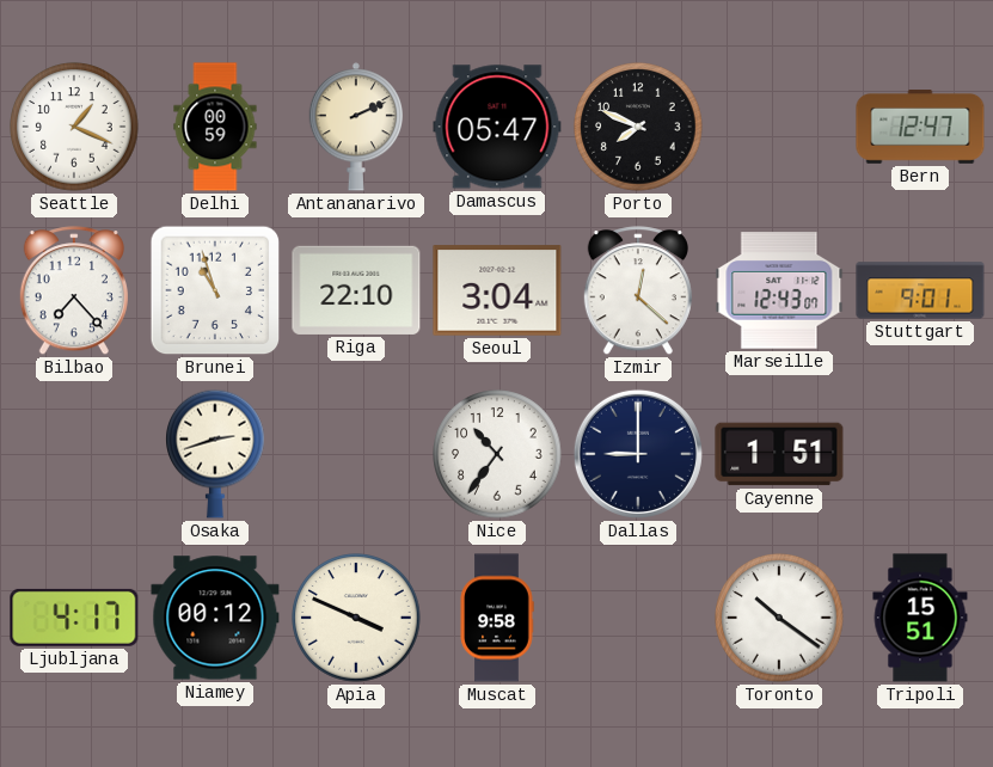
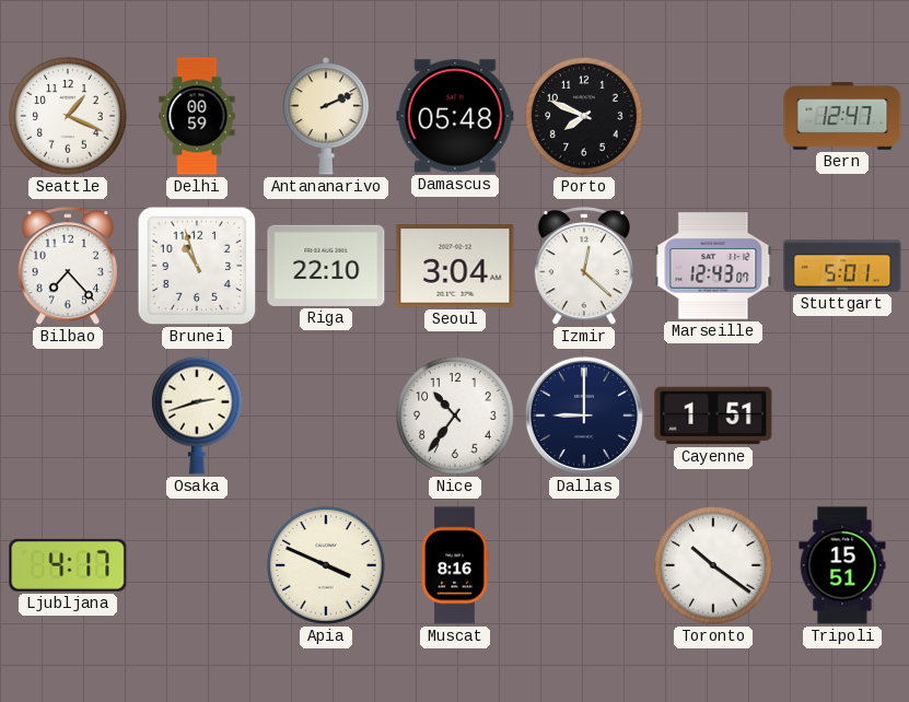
Damascus: 05:47 -> 05:48 (455, 116)
Stuttgart: 9:01 -> 5:01 (842, 266)
Niamey: 00:12 -> none (215, 618)
Muscat: 9:58 -> 8:16 (455, 565)
